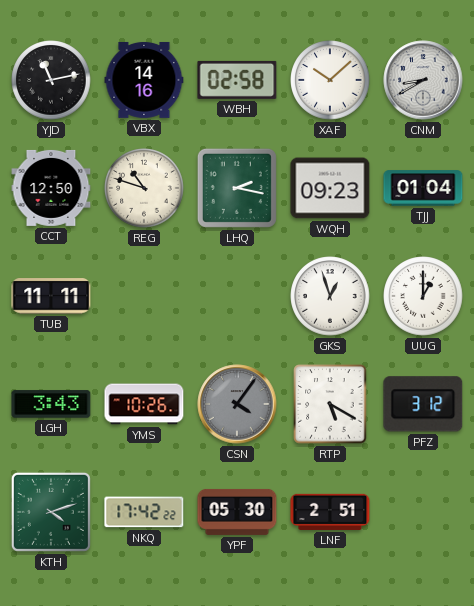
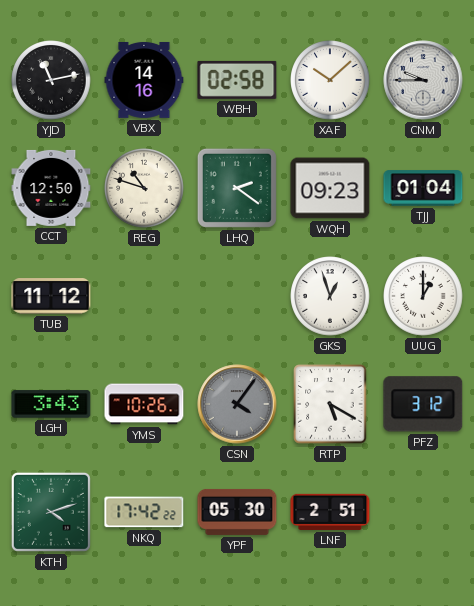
CNM: 8:40 -> 9:45 (423, 80)
LHQ: 2:17 -> 2:21 (237, 188)
TUB: 11:11 -> 11:12 (51, 296)
